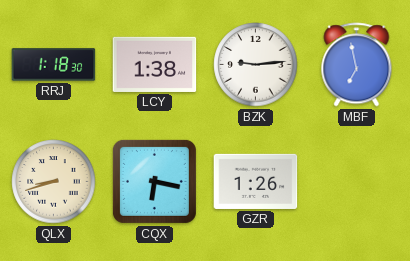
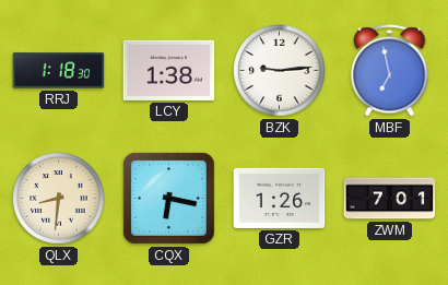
QLX: 8:42 -> 8:31 (59, 199)
ZWM: none -> 7:01 (390, 199)
